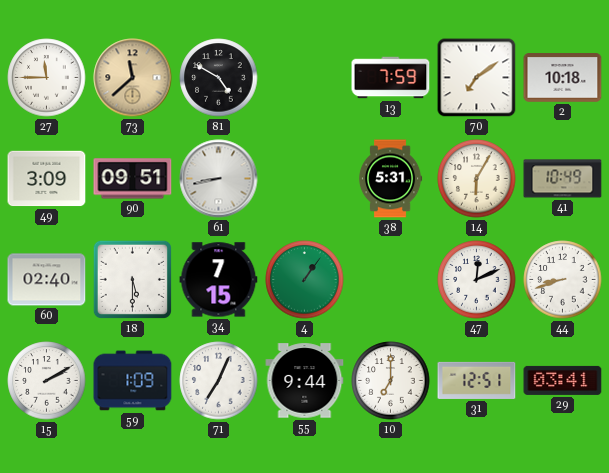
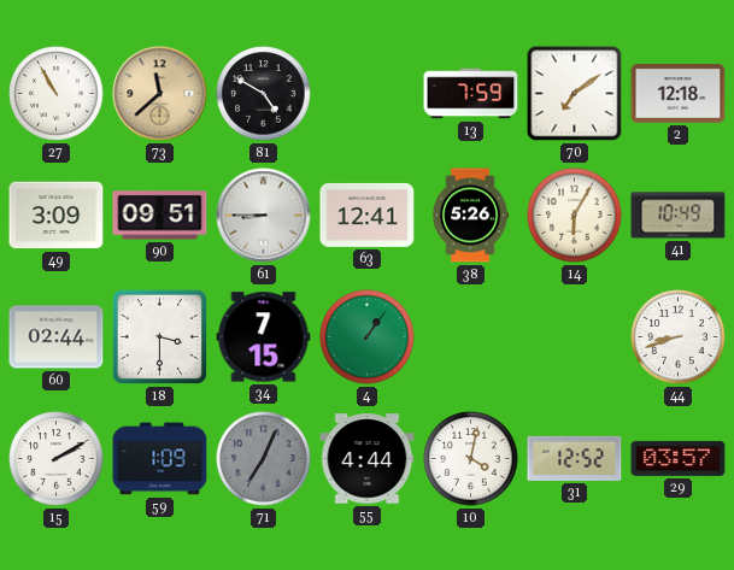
27: 11:45 -> 10:55 (57, 94)
2: 10:18 -> 12:18 (679, 94)
61: 8:43 -> 8:45 (264, 216)
63: none -> 12:41 (368, 215)
38: 5:31 -> 5:26 (470, 216)
60: 02:40 -> 02:44 (57, 337)
18: 5:30 -> 3:30 (159, 336)
47: 12:11 -> none (477, 280)
71 dial: white -> grey (264, 459)
55: 9:44 -> 4:44 (368, 459)
10: 7:00 -> 4:02 (471, 459)
31: 12:51 -> 12:52 (575, 458)
29: 03:41 -> 03:57 (679, 458)
